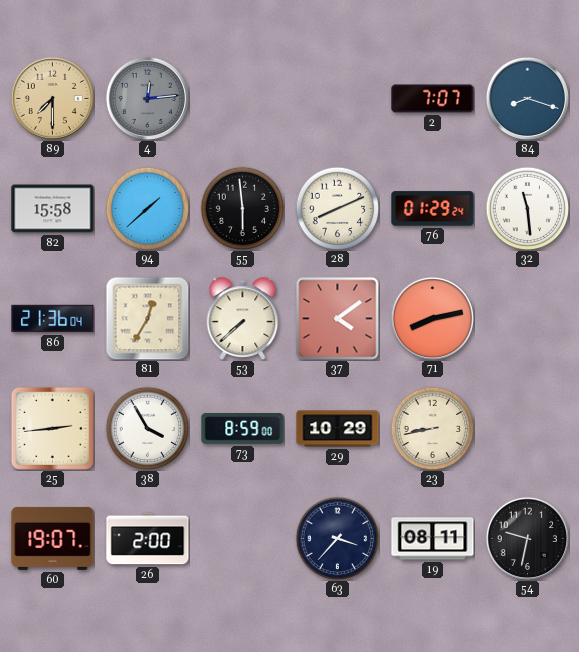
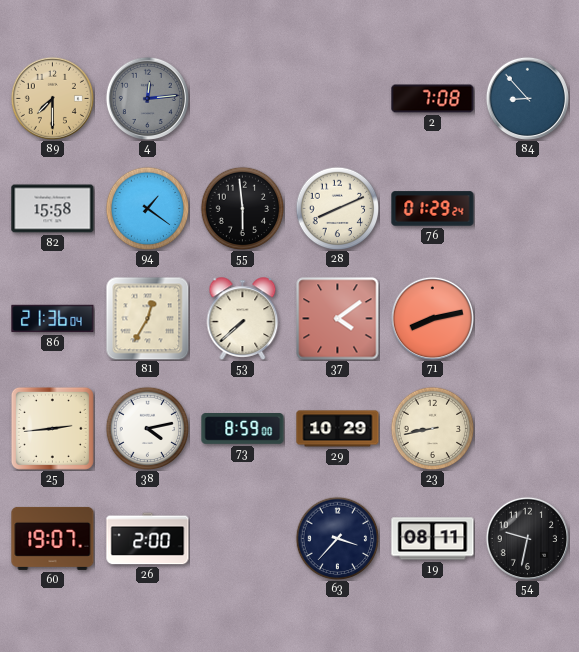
2: 7:07 -> 7:08 (433, 99)
84: 8:18 -> 8:53 (527, 98)
94: 1:38 -> 1:21 (147, 208)
32: 11:29 -> none (527, 208)
38: 3:55 -> 4:13 (147, 428)
